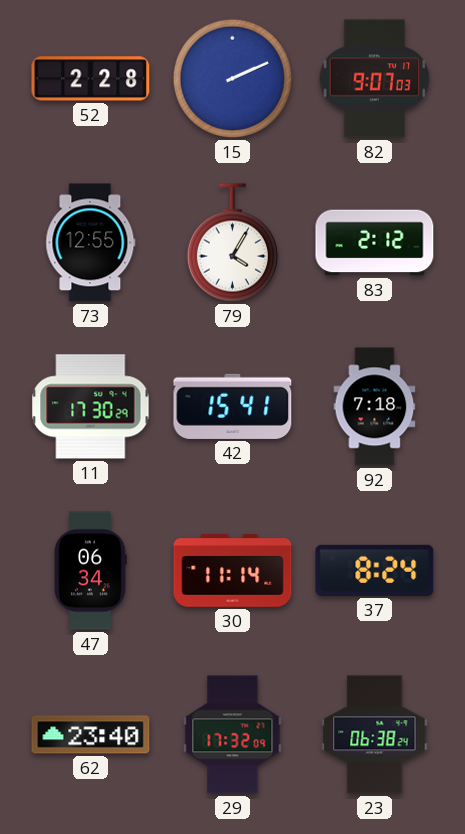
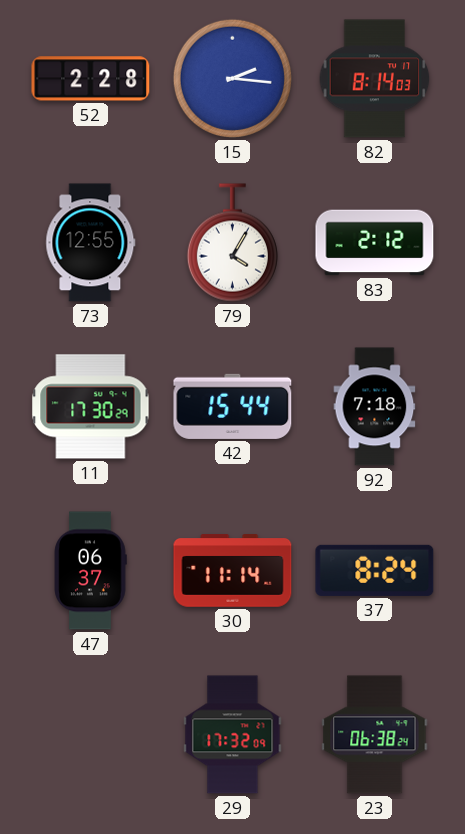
15: 2:11 -> 2:16 (232, 78)
82: 9:07 -> 8:14 (375, 79)
42: 15:41 -> 15:44 (233, 406)
47: 06:34 -> 06:37 (90, 571)
62: 23:40 -> none (91, 735)
